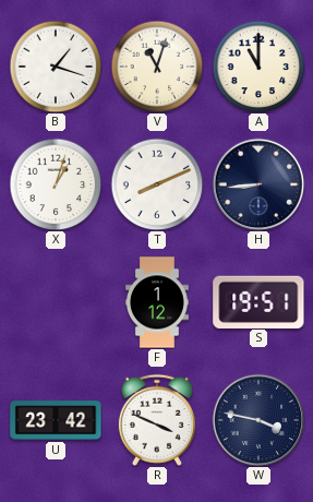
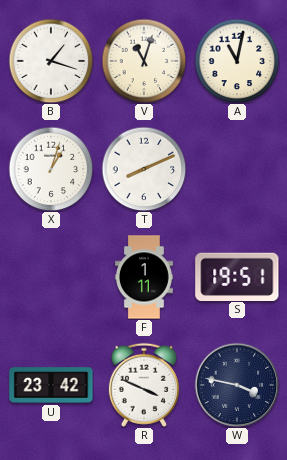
A: 11:00 -> 11:02 (237, 61)
H: 8:44 -> none (258, 184)
F: 1:12 -> 1:11 (145, 277)
